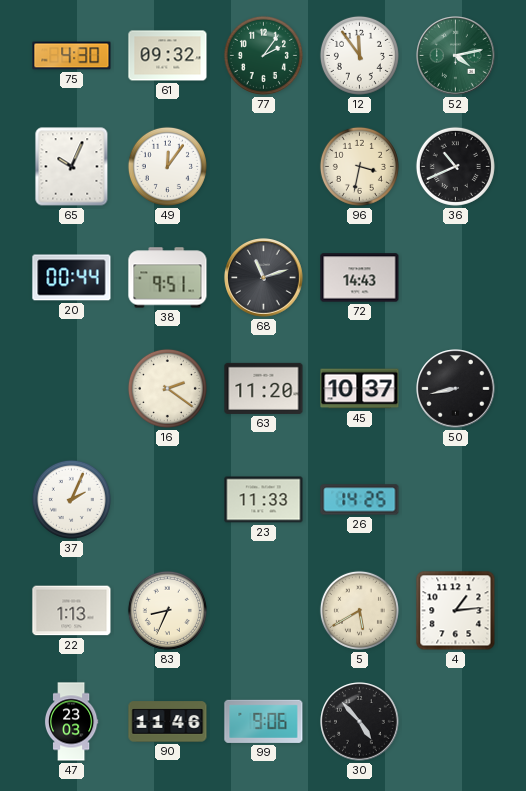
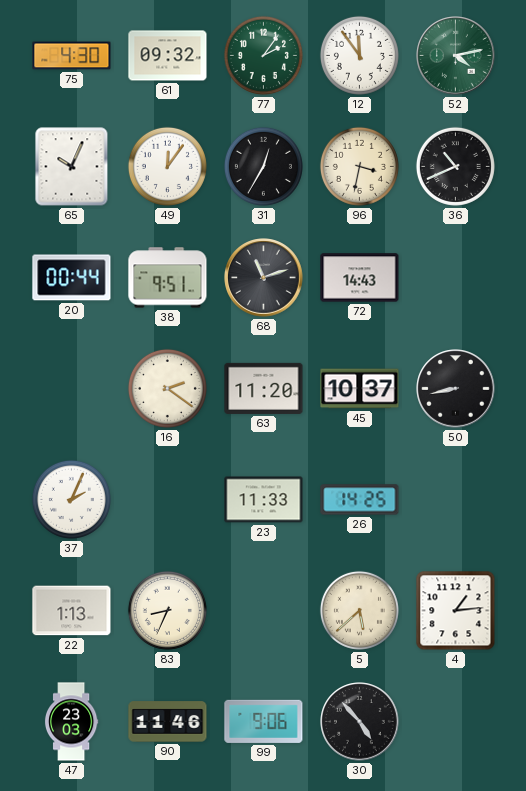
31: none -> 12:35 (263, 166)
5: 5:40 -> 5:38 (359, 610)
